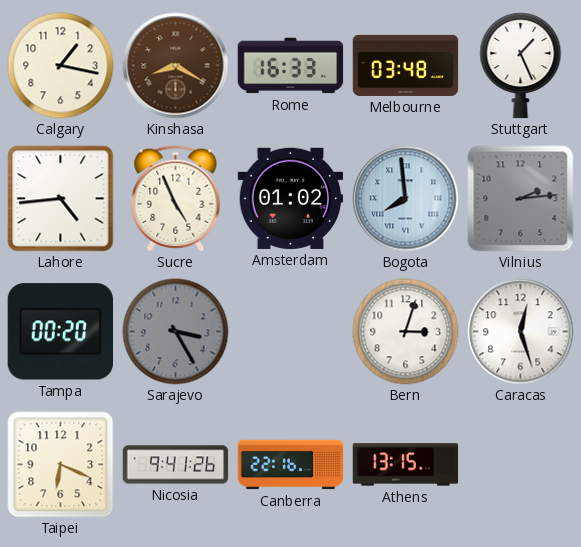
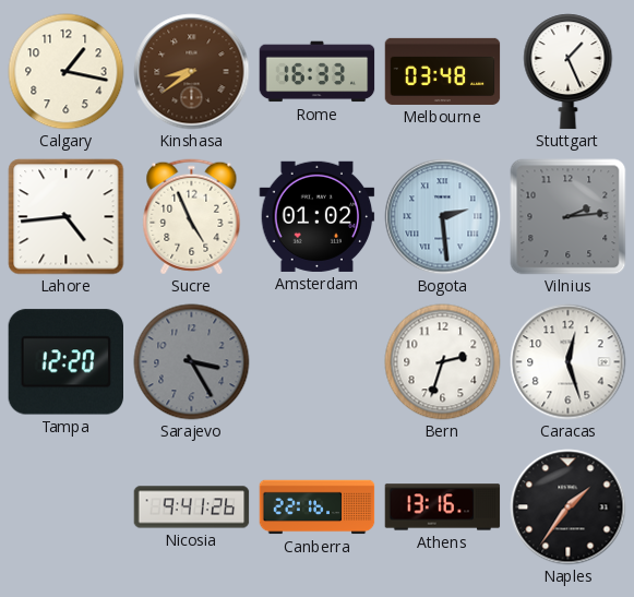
Kinshasa: 8:20 -> 8:39 (192, 72)
Bogota: 7:59 -> 2:29 (443, 217)
Tampa: 00:20 -> 12:20 (65, 362)
Bern: 3:03 -> 2:33 (443, 362)
Taipei: 6:19 -> none (61, 465)
Athens: 13:15 -> 13:16 (443, 508)
Naples: none -> 1:36 (569, 508)
